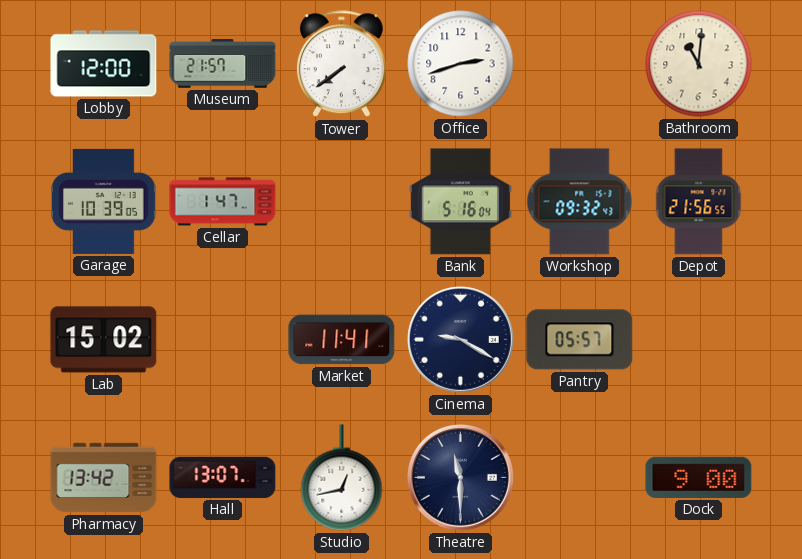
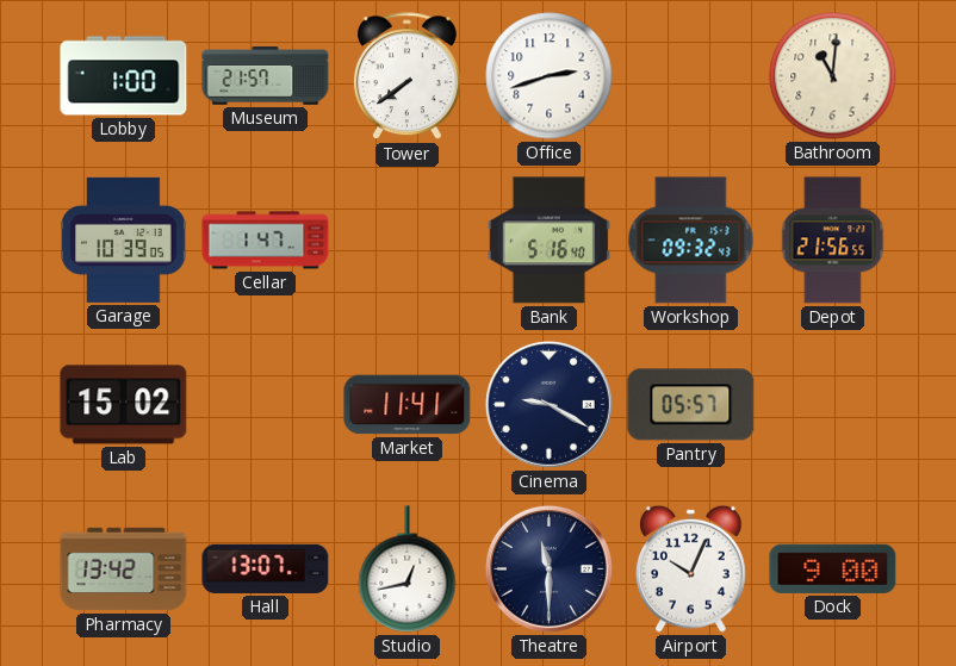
Lobby: 12:00 -> 1:00 (124, 76)
Bank: 5:16:04 -> 5:16:40 (548, 241)
Airport: none -> 10:04 (691, 568)
